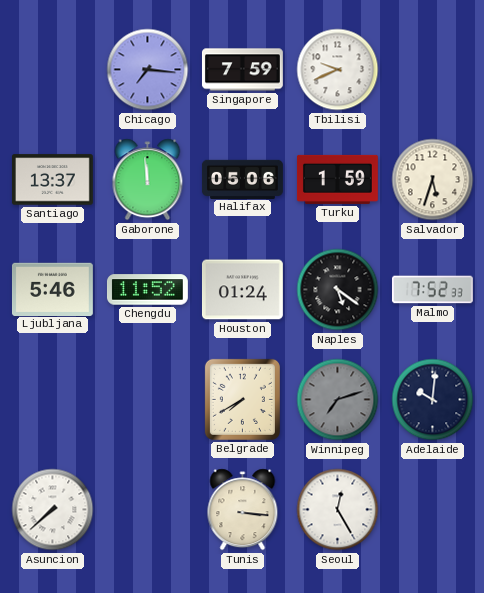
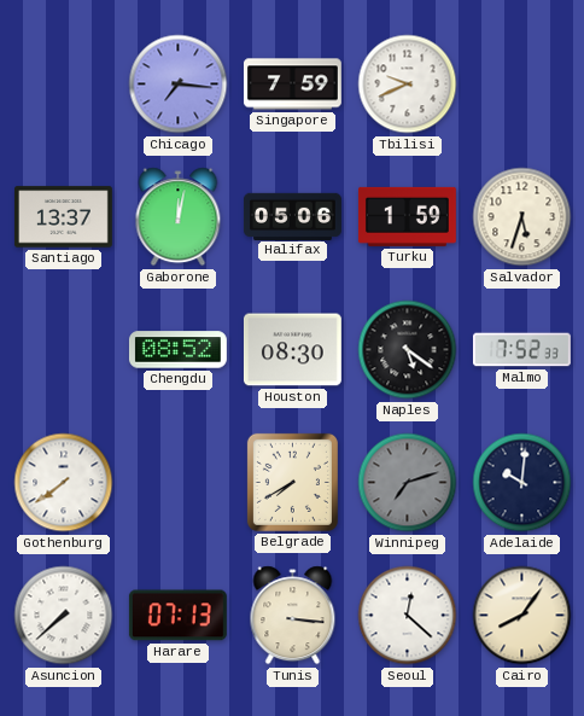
Gaborone: 11:59 -> 12:02 (179, 217)
Ljubljana: 5:46 -> none (52, 289)
Chengdu: 11:52 -> 08:52 (177, 350)
Houston: 01:24 -> 08:30 (292, 350)
Gothenburg: none -> 7:39 (64, 483)
Harare: none -> 07:13 (177, 616)
Seoul: 12:25 -> 12:22 (408, 616)
Cairo: none -> 8:06 (522, 616)
